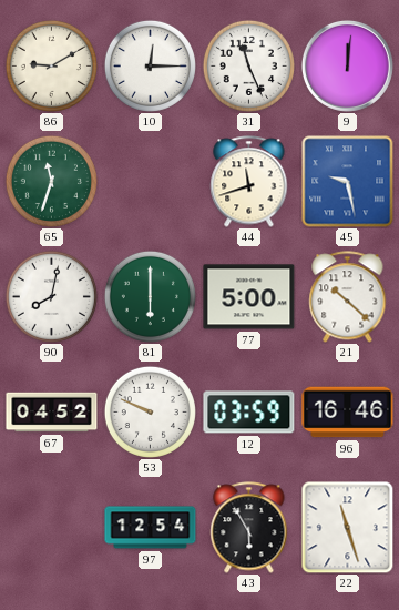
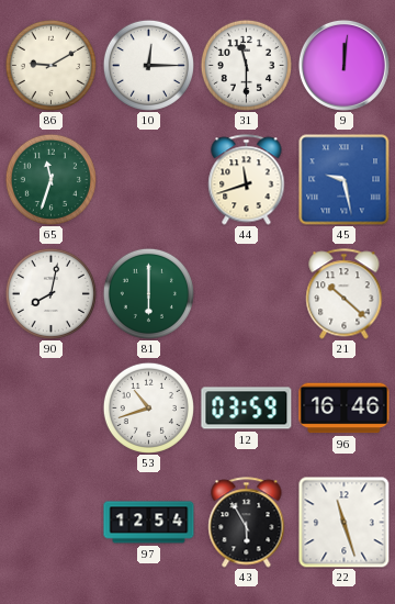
31: 11:26 -> 11:30 (246, 65)
77: 5:00 -> none (249, 297)
67: 04:52 -> none (52, 413)
53: 9:49 -> 10:42 (148, 407)
